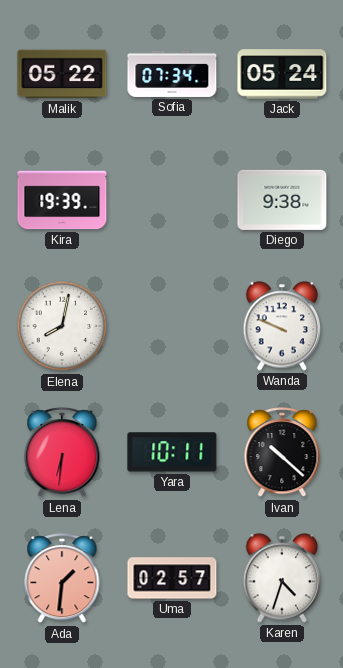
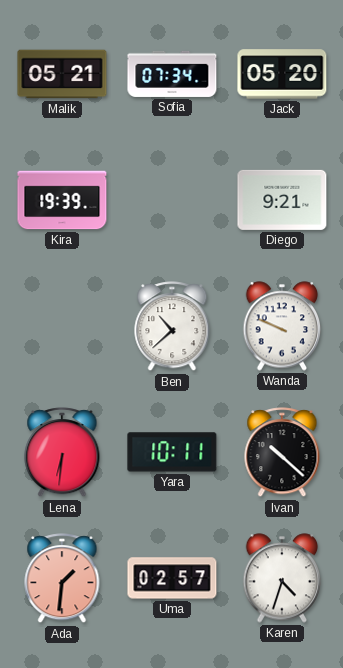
Malik: 05:22 -> 05:21 (62, 74)
Jack: 05:24 -> 05:20 (282, 74)
Diego: 9:38 -> 9:21 (282, 200)
Elena: 8:02 -> none (62, 326)
Ben: none -> 10:38 (172, 327)
